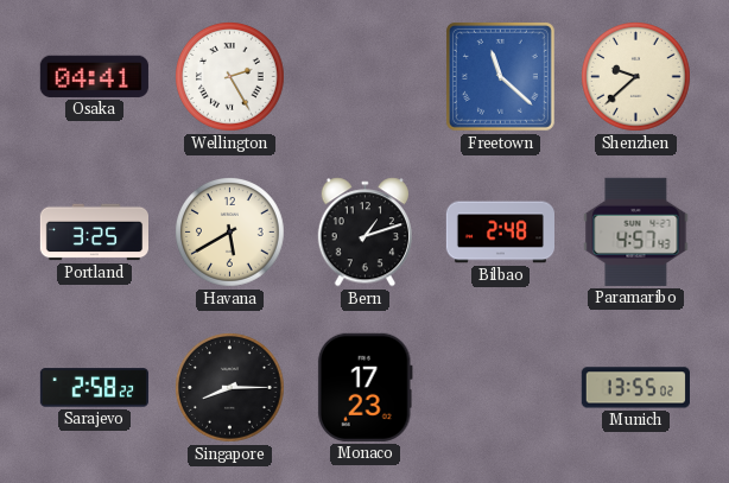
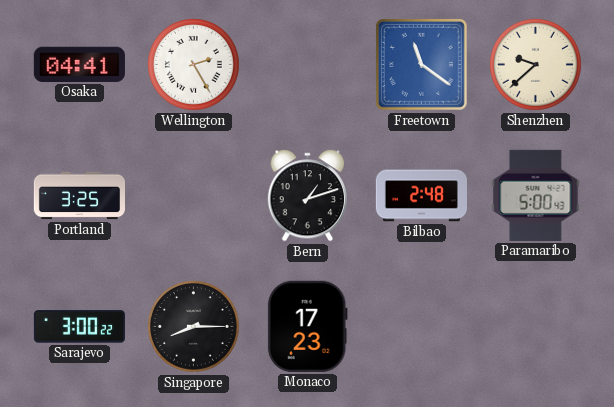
Freetown: 11:22 -> 11:21 (421, 64)
Havana: 5:40 -> none (230, 233)
Paramaribo: 4:57 -> 5:00 (536, 195)
Sarajevo: 2:58 -> 3:00 (79, 327)
Munich: 13:55 -> none (635, 388)
